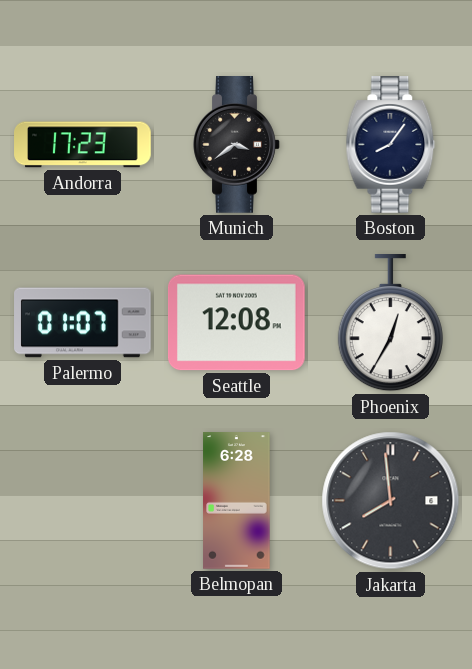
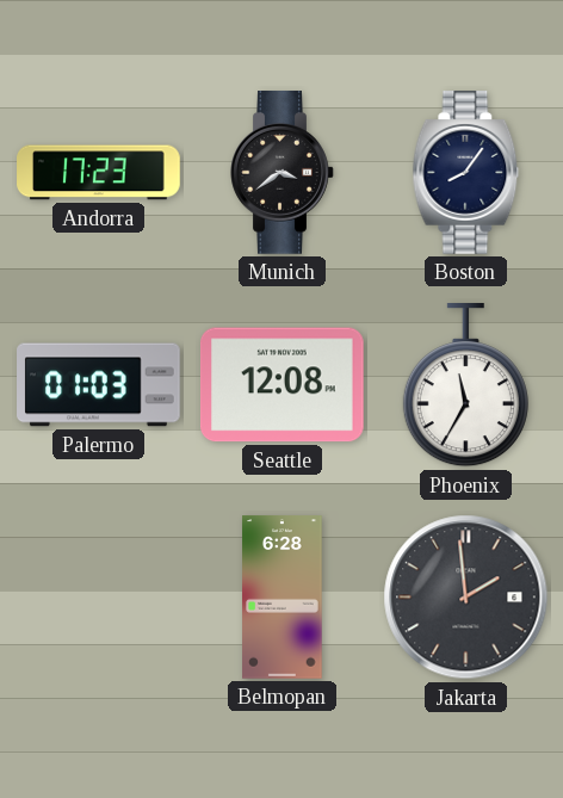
Palermo: 01:07 -> 01:03 (99, 385)
Phoenix: 12:35 -> 11:35 (465, 386)
Jakarta: 7:59 -> 1:59 (466, 598)
